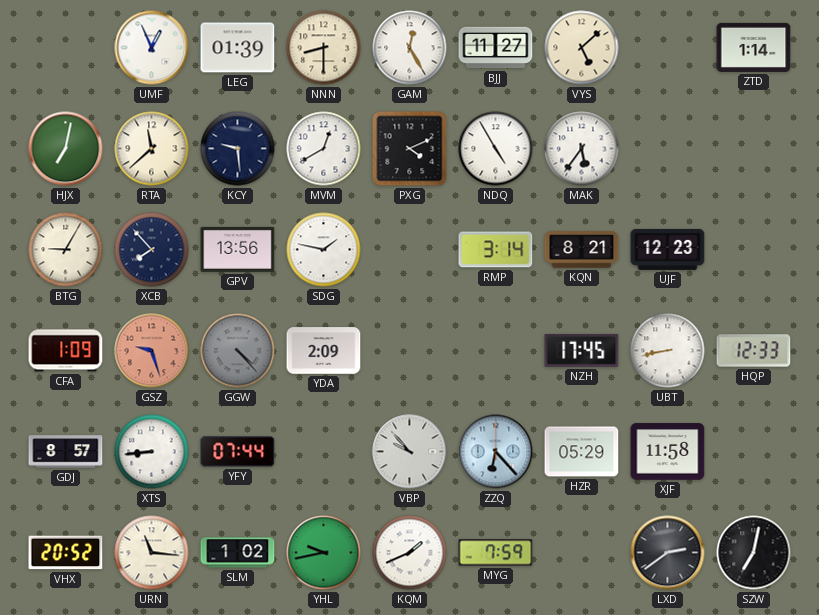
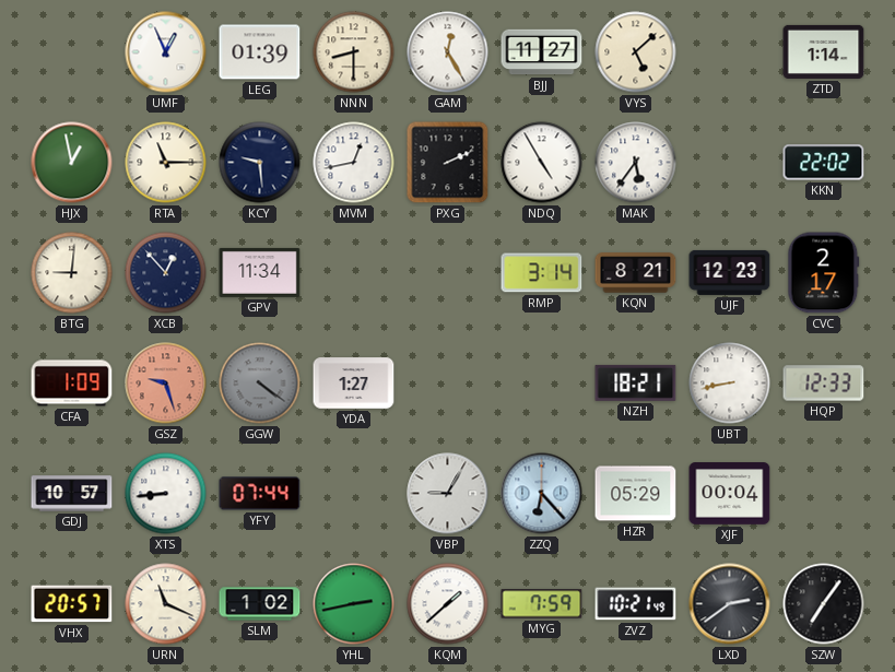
HJX: 7:02 -> 12:58 (72, 163)
RTA: 11:38 -> 11:15 (166, 163)
MVM: 12:40 -> 12:43 (354, 163)
PXG: 4:11 -> 2:11 (448, 163)
KKN: none -> 22:02 (824, 163)
BTG: 9:05 -> 9:01 (72, 273)
XCB: 7:53 -> 12:53 (166, 273)
GPV: 13:56 -> 11:34 (260, 272)
SDG: 1:47 -> none (324, 250)
CVC: none -> 2:17 (824, 273)
GGW: 4:23 -> 4:21 (260, 384)
YDA: 2:09 -> 1:27 (354, 384)
NZH: 17:45 -> 18:21 (636, 382)
GDJ: 8:57 -> 10:57 (72, 494)
VBP: 9:53 -> 9:05 (448, 494)
XJF: 11:58 -> 00:04 (730, 494)
VHX: 20:52 -> 20:57 (72, 604)
URN: 11:16 -> 11:19 (166, 604)
YHL: 9:43 -> 2:43 (354, 604)
KQM: 1:41 -> 1:38 (448, 604)
ZVZ: none -> 10:21 (636, 604)
SZW: 7:02 -> 7:06 (824, 604)
